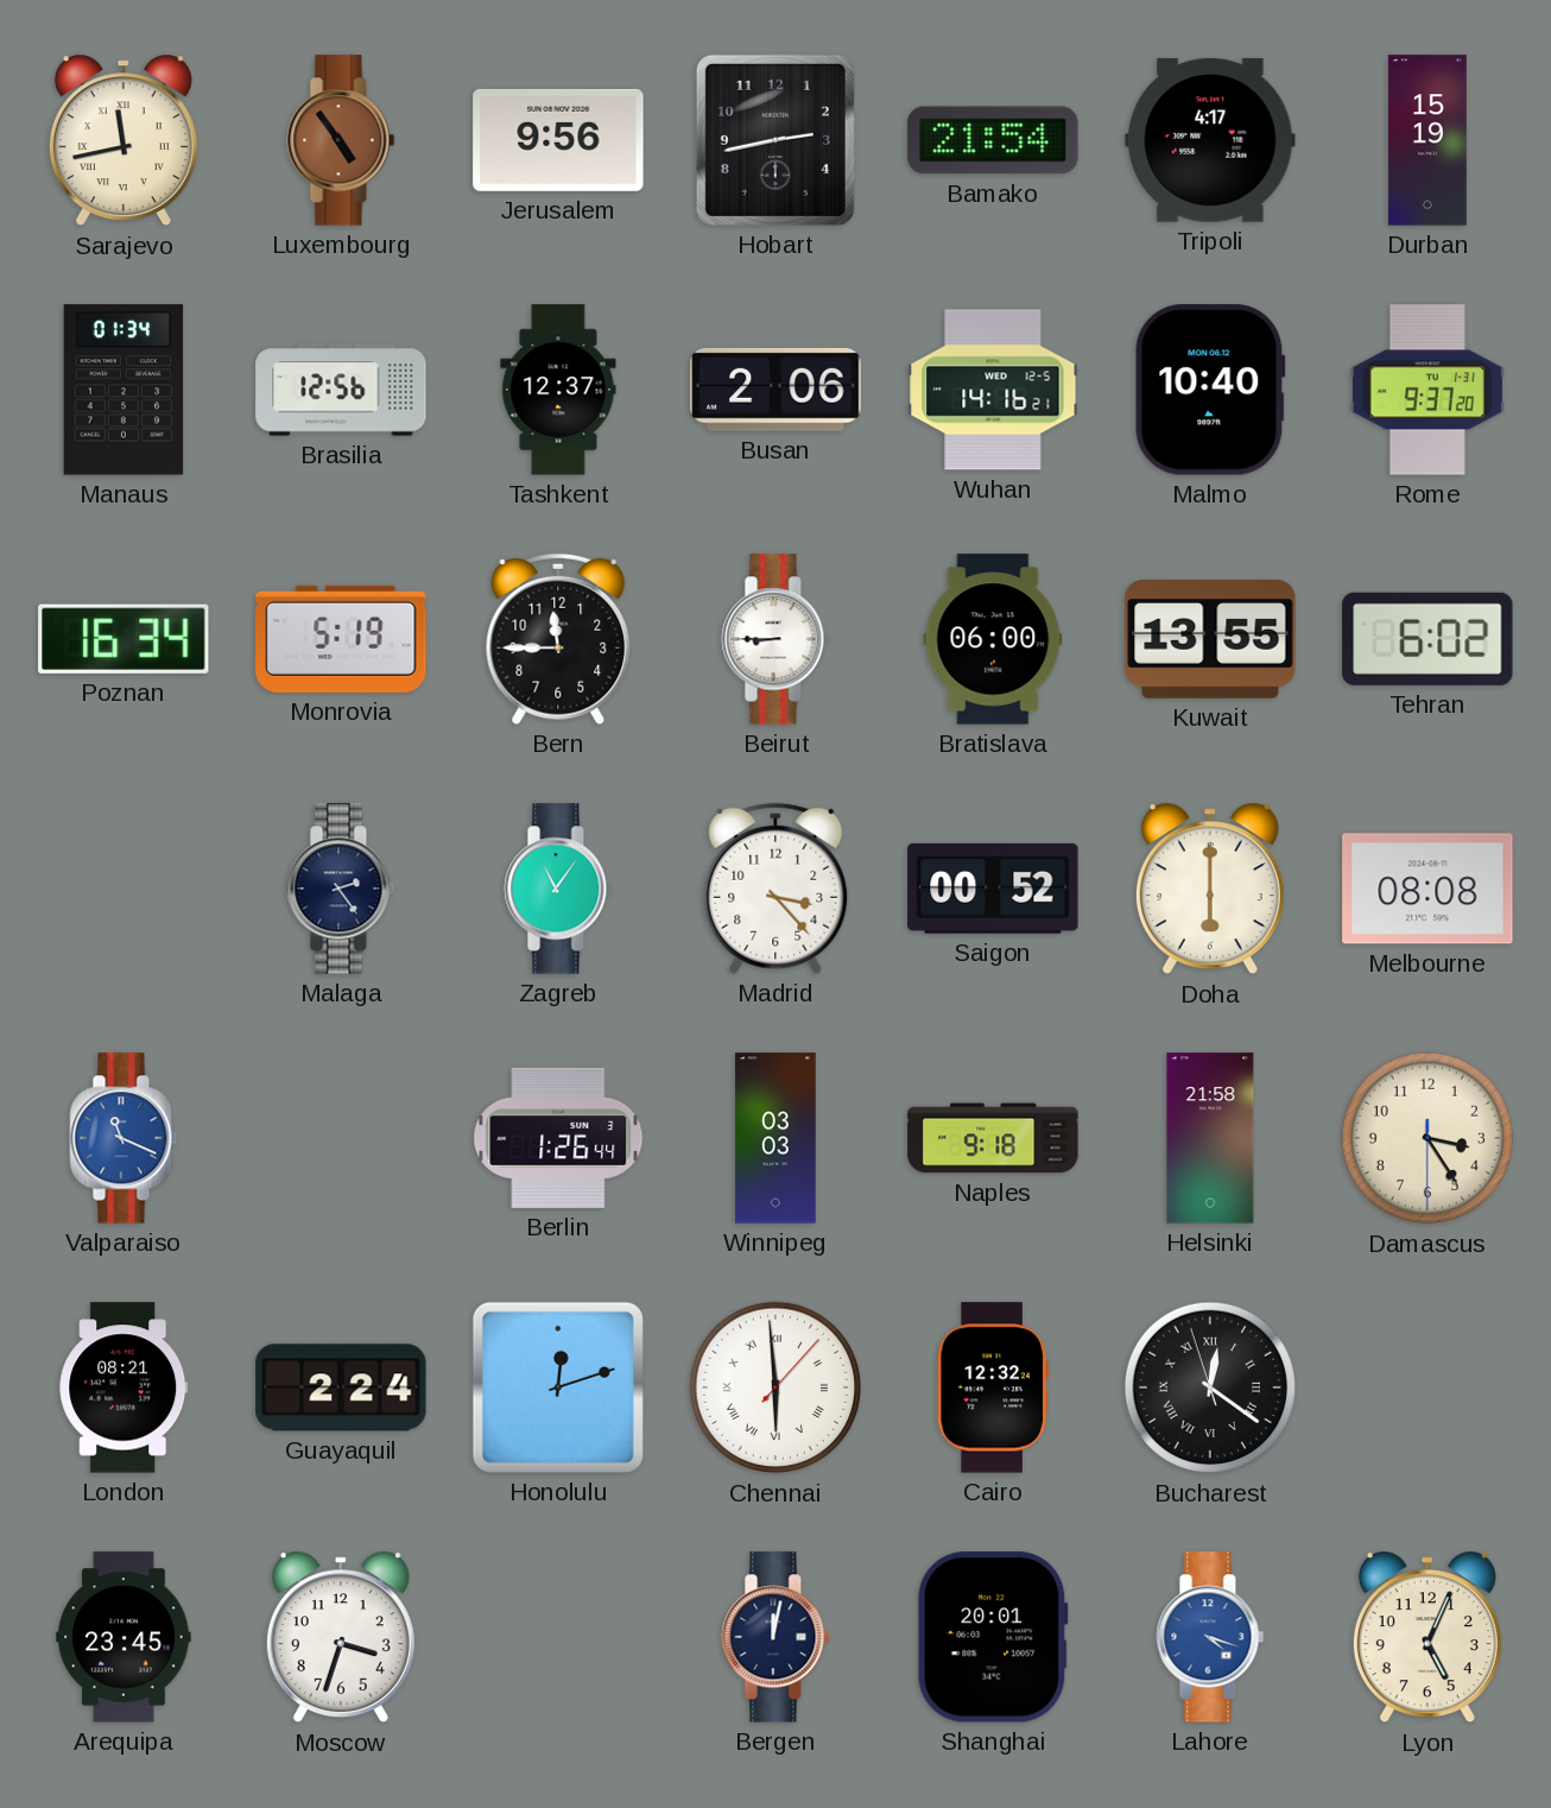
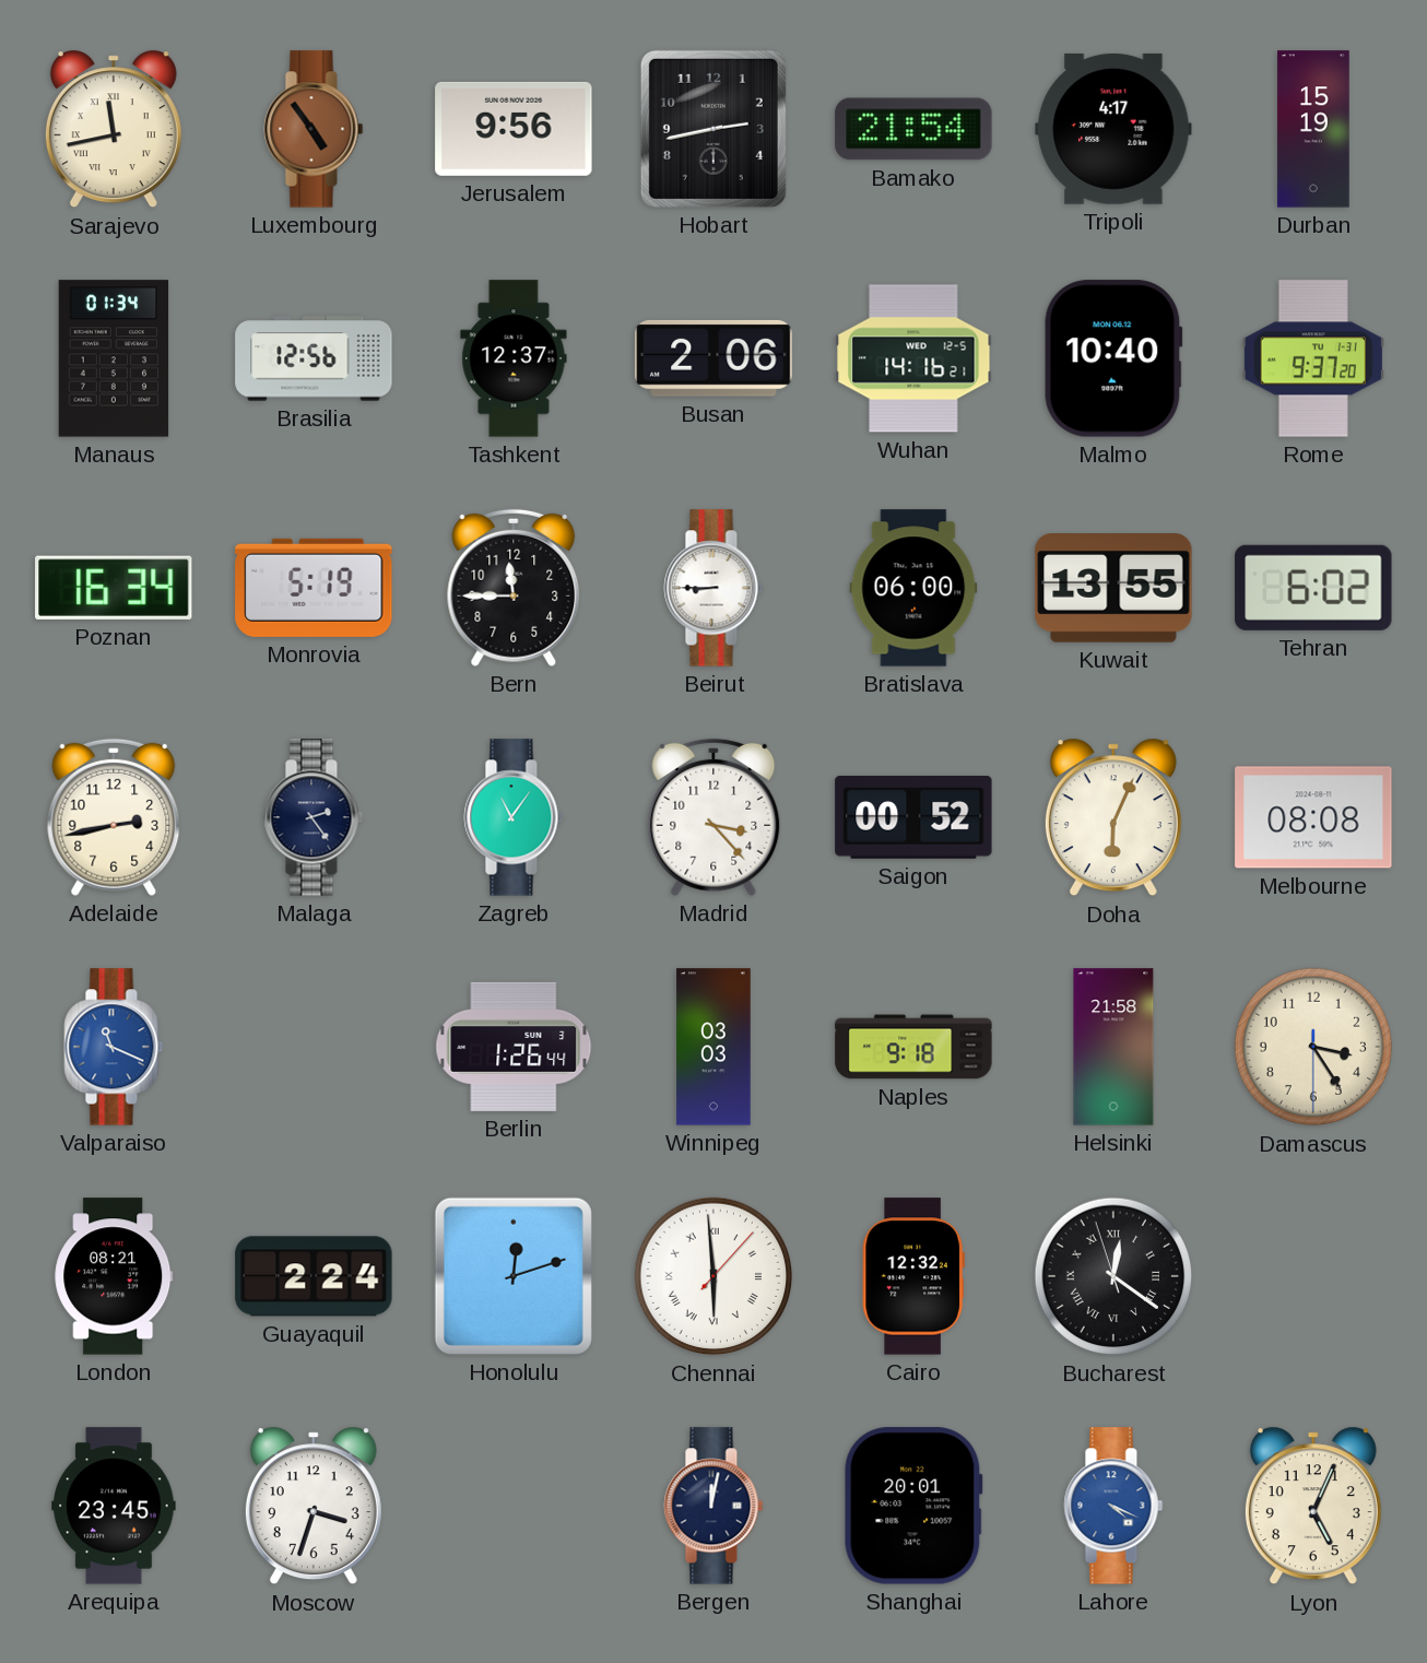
Adelaide: none -> 2:43 (114, 817)
Doha: 6:00 -> 6:04 (1113, 817)
Lahore: 4:18 -> 4:19 (1113, 1506)
